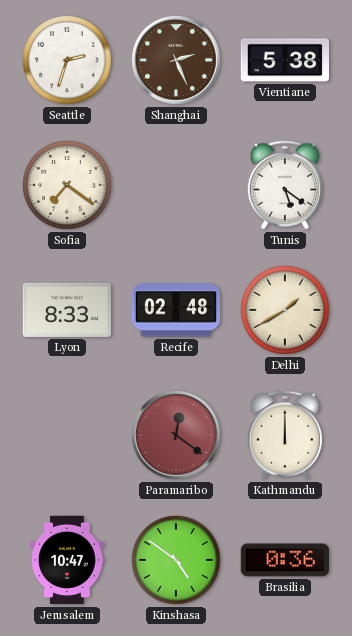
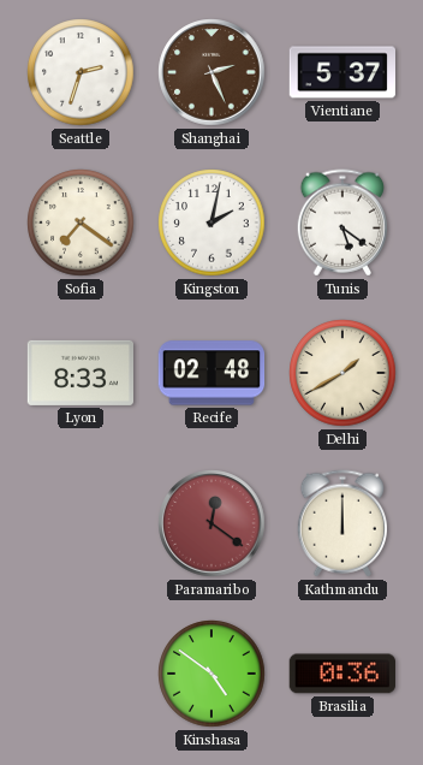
Vientiane: 5:38 -> 5:37 (341, 72)
Kingston: none -> 2:02 (211, 223)
Jerusalem: 10:47 -> none (67, 560)
